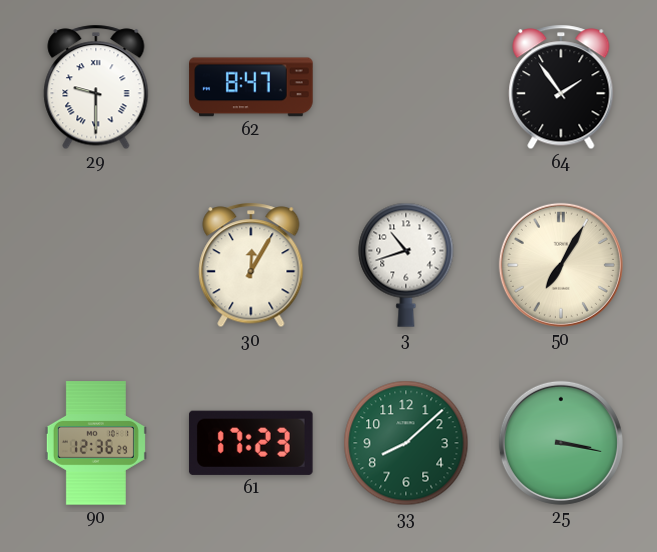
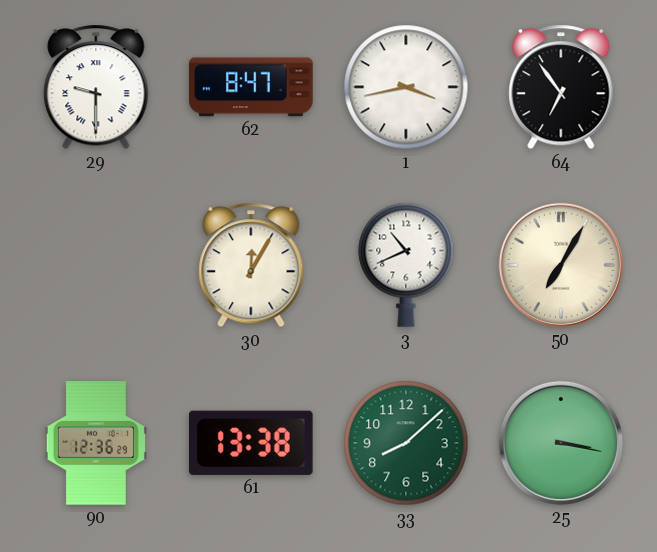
1: none -> 3:43 (406, 87)
64: 1:54 -> 6:54 (561, 87)
3: 10:42 -> 10:41 (406, 265)
61: 17:23 -> 13:38 (251, 443)
